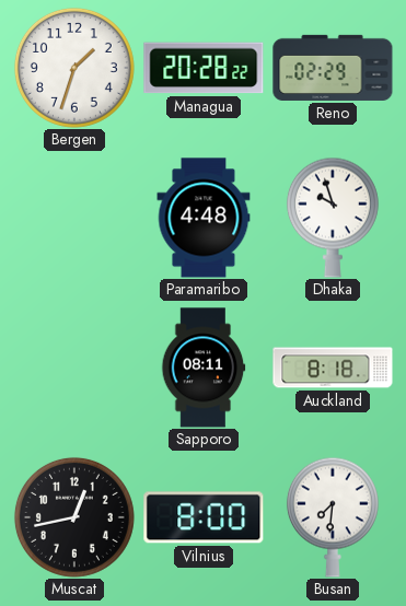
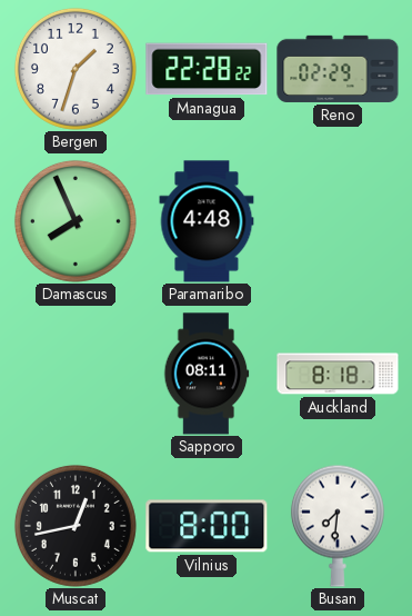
Managua: 20:28 -> 22:28 (207, 69)
Damascus: none -> 7:56 (76, 221)
Dhaka: 9:57 -> none (333, 218)
